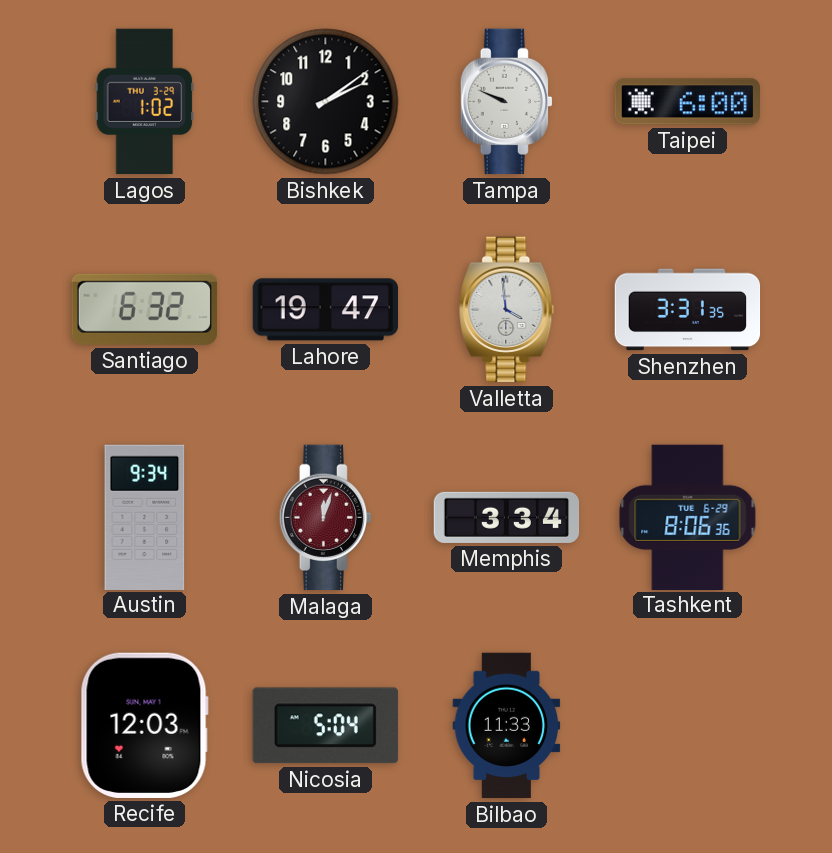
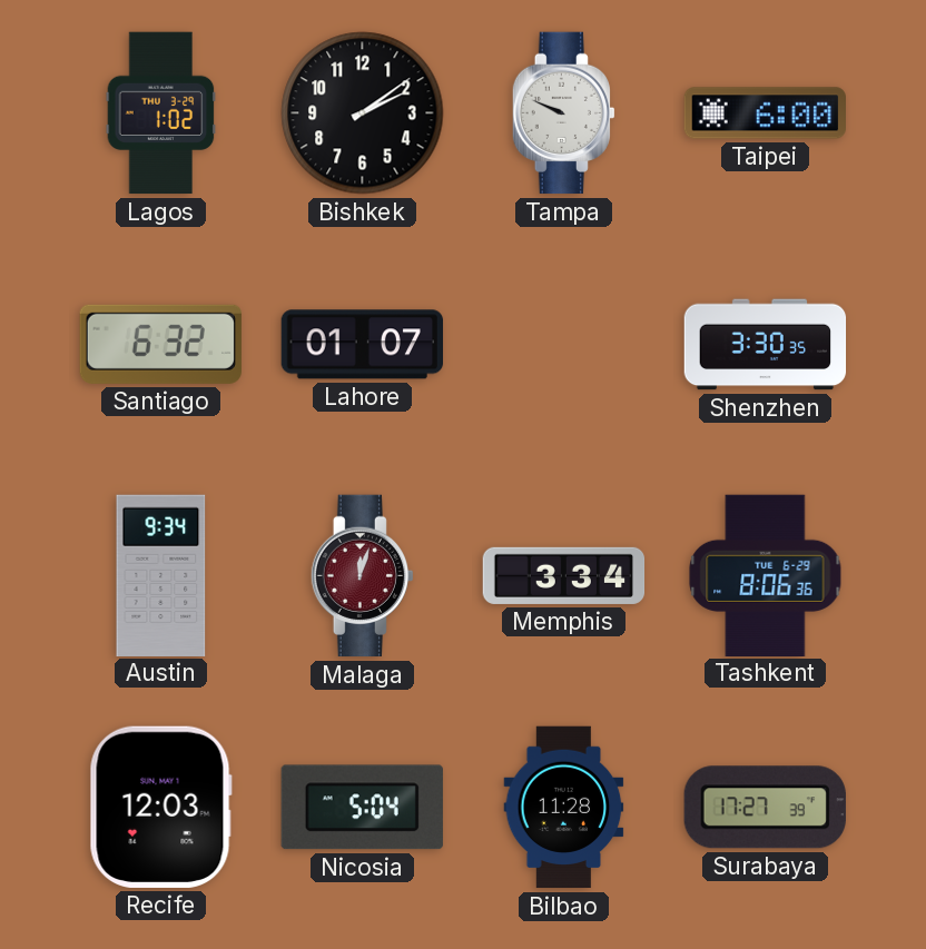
Lahore: 19:47 -> 01:07 (362, 345)
Valletta: 3:59 -> none (507, 310)
Shenzhen: 3:31 -> 3:30 (766, 345)
Bilbao: 11:33 -> 11:28 (564, 808)
Surabaya: none -> 17:27 (765, 808)
